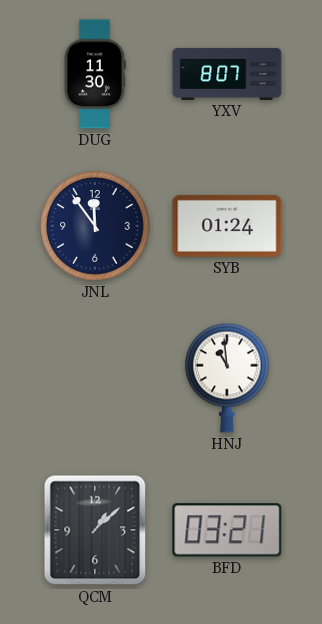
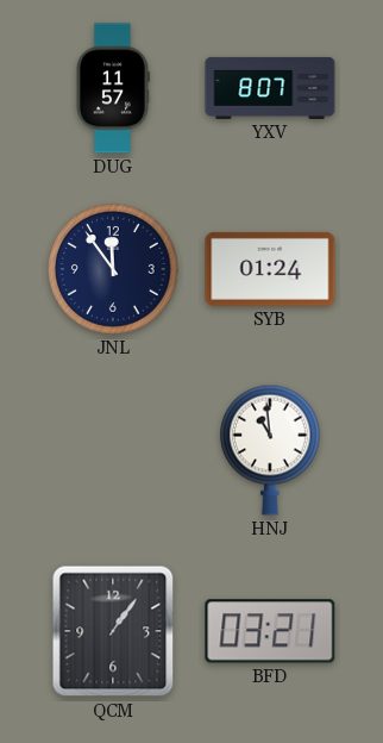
DUG: 11:30 -> 11:57 (112, 88)
QCM: 1:08 -> 1:06 (113, 631)
